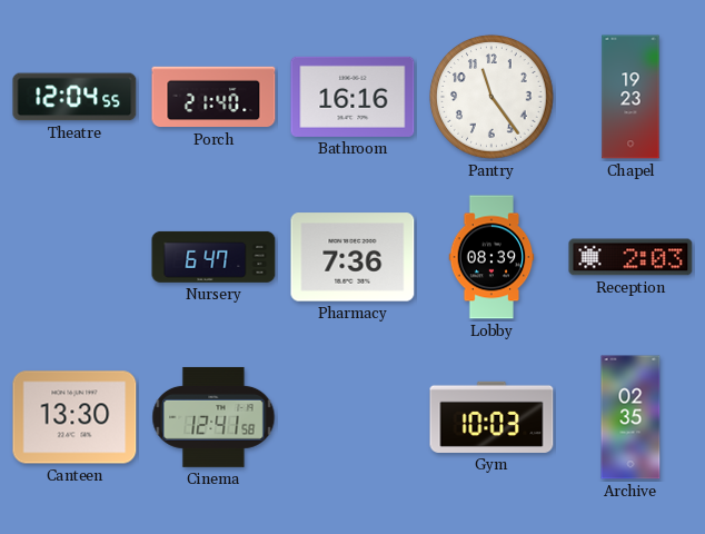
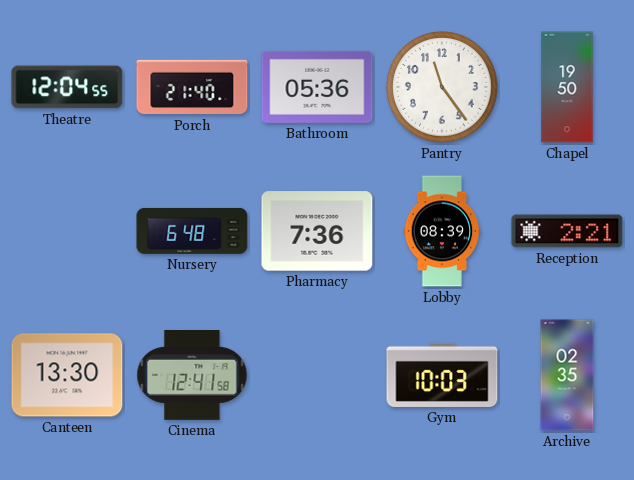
Bathroom: 16:16 -> 05:36 (317, 87)
Chapel: 19:23 -> 19:50 (567, 87)
Nursery: 6:47 -> 6:48 (192, 231)
Reception: 2:03 -> 2:21 (567, 231)
